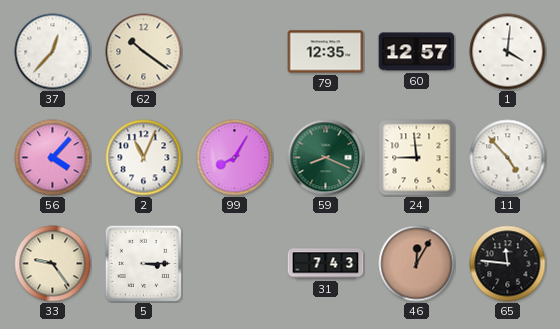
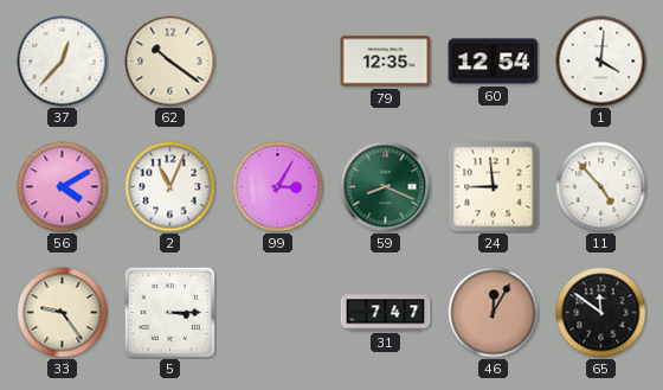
60: 12:57 -> 12:54 (494, 62)
56: 4:07 -> 4:10 (63, 187)
99: 8:05 -> 3:05 (278, 187)
31: 7:43 -> 7:47 (386, 313)
65: 11:46 -> 11:51 (601, 313)
